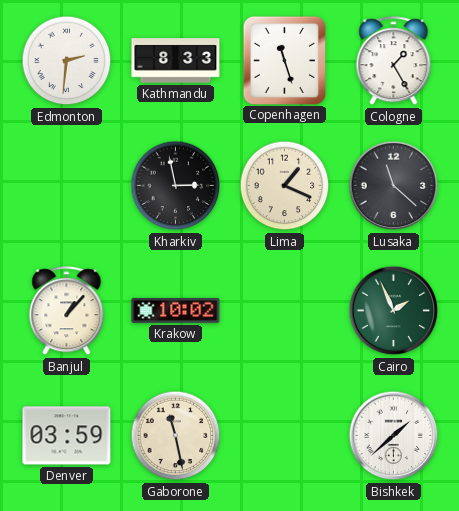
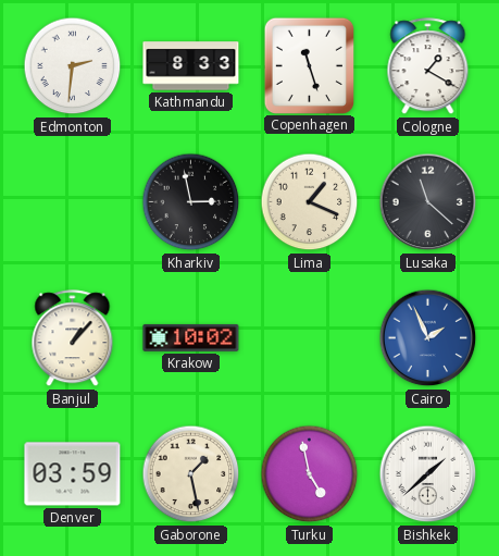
Cologne: 1:25 -> 1:20 (428, 66)
Cairo dial: green -> blue (428, 338)
Gaborone: 11:28 -> 1:28 (191, 474)
Turku: none -> 4:58 (310, 474)
